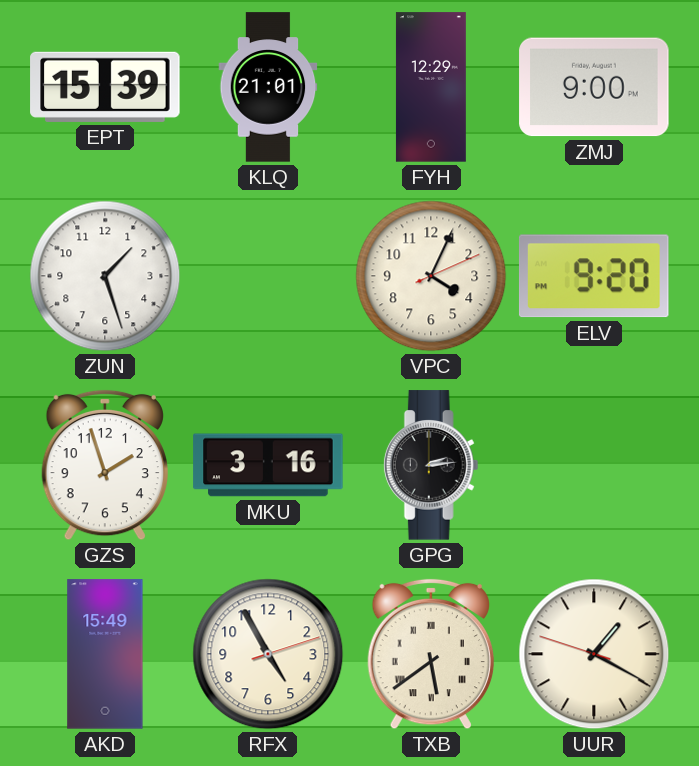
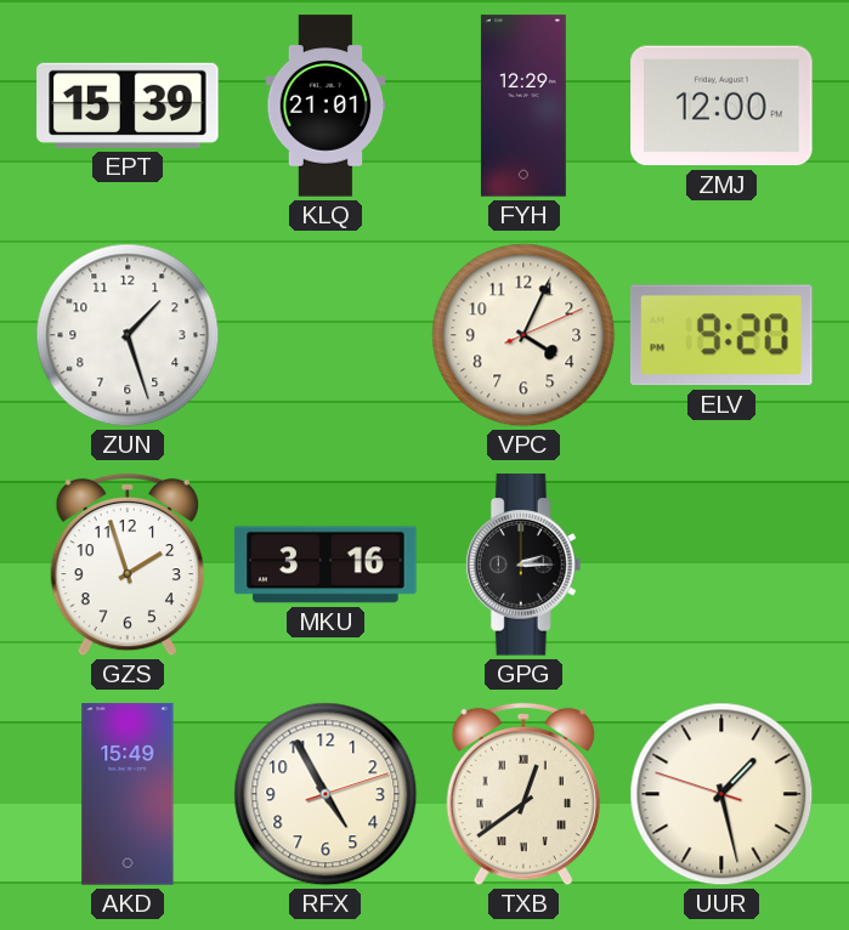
ZMJ: 9:00 -> 12:00 (721, 106)
GPG: 2:14 -> 2:15 (523, 565)
TXB: 5:39 -> 12:39 (523, 794)
UUR: 1:19 -> 1:27 (721, 794)
